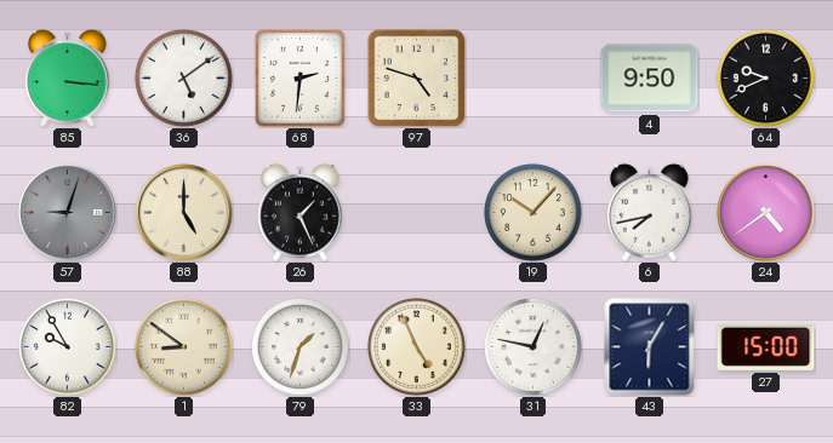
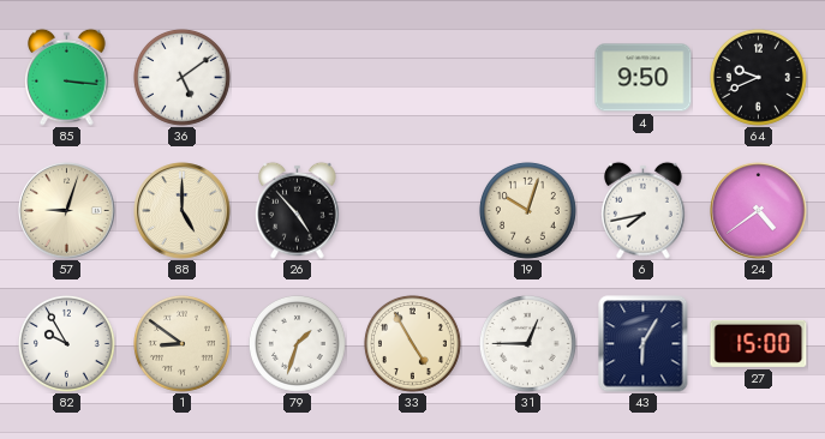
68: 2:31 -> none (299, 77)
97: 4:48 -> none (416, 77)
57 dial: grey -> cream (67, 211)
26: 1:26 -> 4:53 (298, 210)
19: 10:07 -> 10:03 (527, 210)
33: 4:56 -> 4:55 (412, 343)
31: 12:47 -> 12:45 (527, 343)
